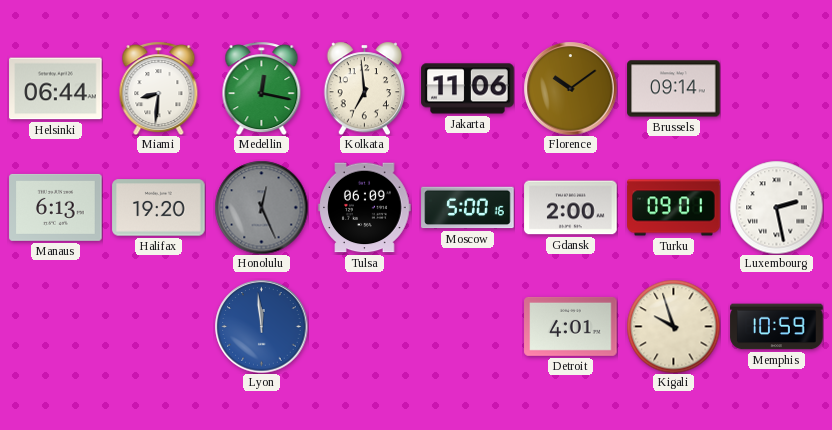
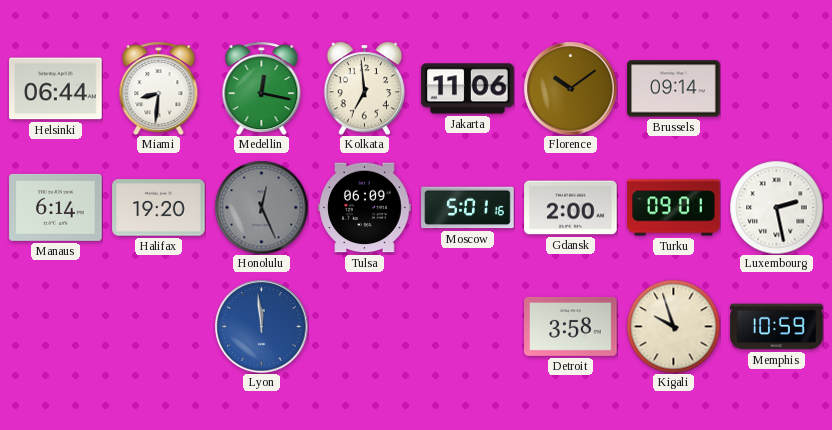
Manaus: 6:13 -> 6:14 (56, 207)
Moscow: 5:00 -> 5:01 (468, 208)
Detroit: 4:01 -> 3:58 (571, 326)
